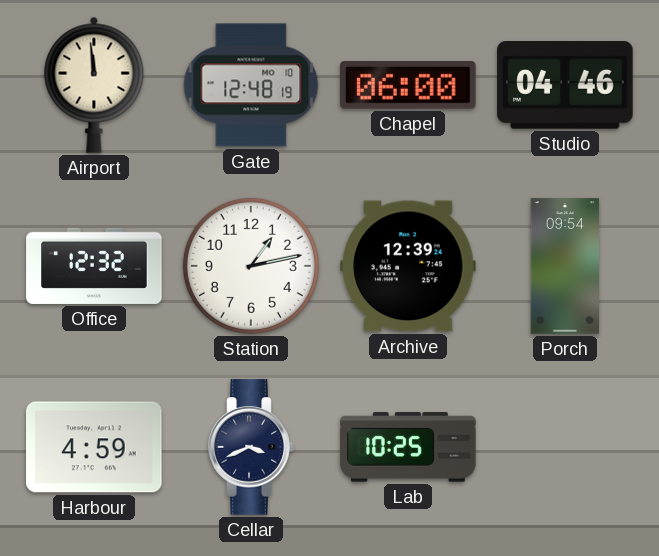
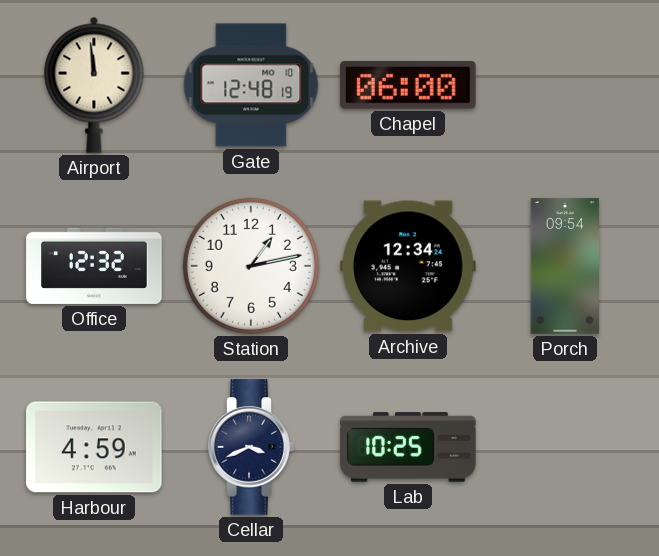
Studio: 04:46 -> none (565, 85)
Archive: 12:39 -> 12:34 (408, 266)
